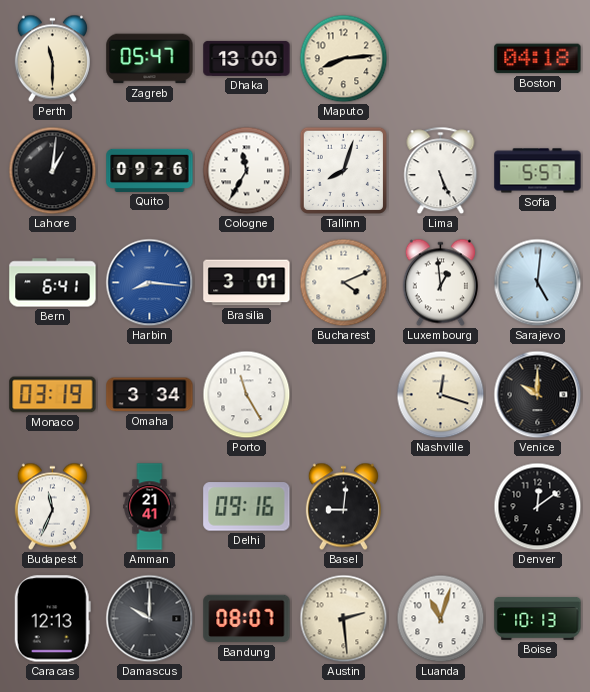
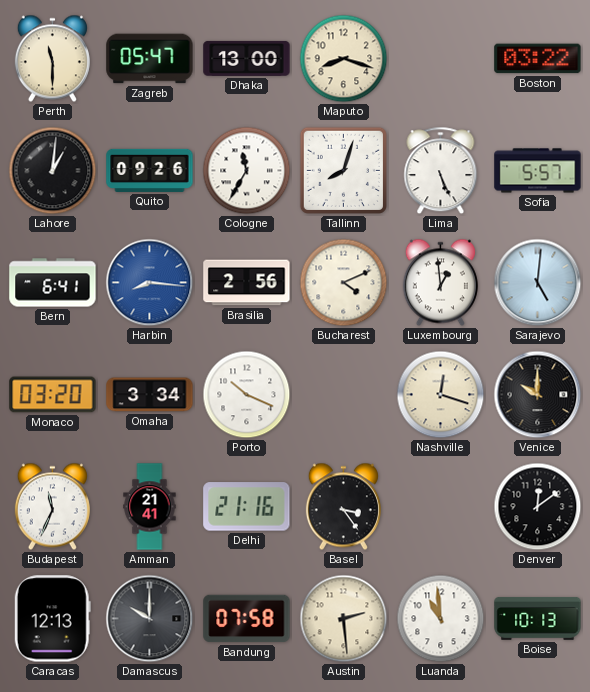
Maputo: 8:14 -> 8:18 (344, 59)
Boston: 04:18 -> 03:22 (538, 59)
Brasilia: 3:01 -> 2:56 (247, 283)
Monaco: 03:19 -> 03:20 (53, 395)
Porto: 11:25 -> 10:19 (247, 395)
Delhi: 09:16 -> 21:16 (247, 507)
Basel: 9:01 -> 3:24 (343, 507)
Bandung: 08:07 -> 07:58 (247, 619)
Luanda: 11:03 -> 10:59 (441, 619)
